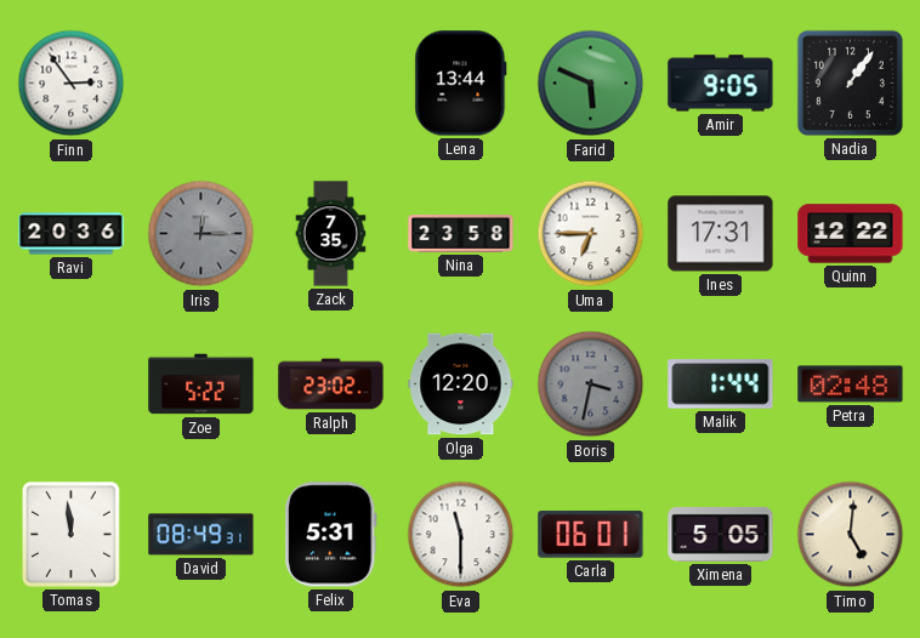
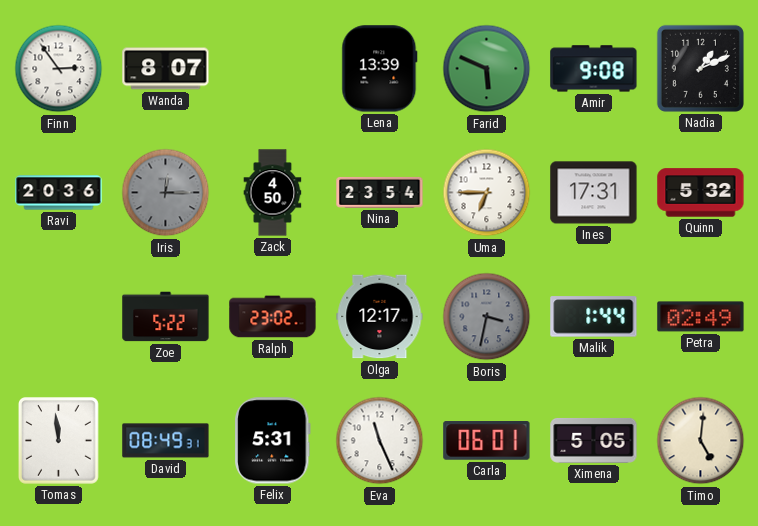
Wanda: none -> 8:07 (166, 69)
Lena: 13:44 -> 13:39 (380, 69)
Amir: 9:05 -> 9:08 (594, 69)
Nadia: 1:06 -> 1:11 (700, 68)
Zack: 7:35 -> 4:50 (273, 193)
Nina: 23:58 -> 23:54 (380, 192)
Quinn: 12:22 -> 5:32 (701, 193)
Olga: 12:20 -> 12:17 (380, 317)
Petra: 02:48 -> 02:49 (701, 317)
Eva: 11:30 -> 11:26 (380, 441)
